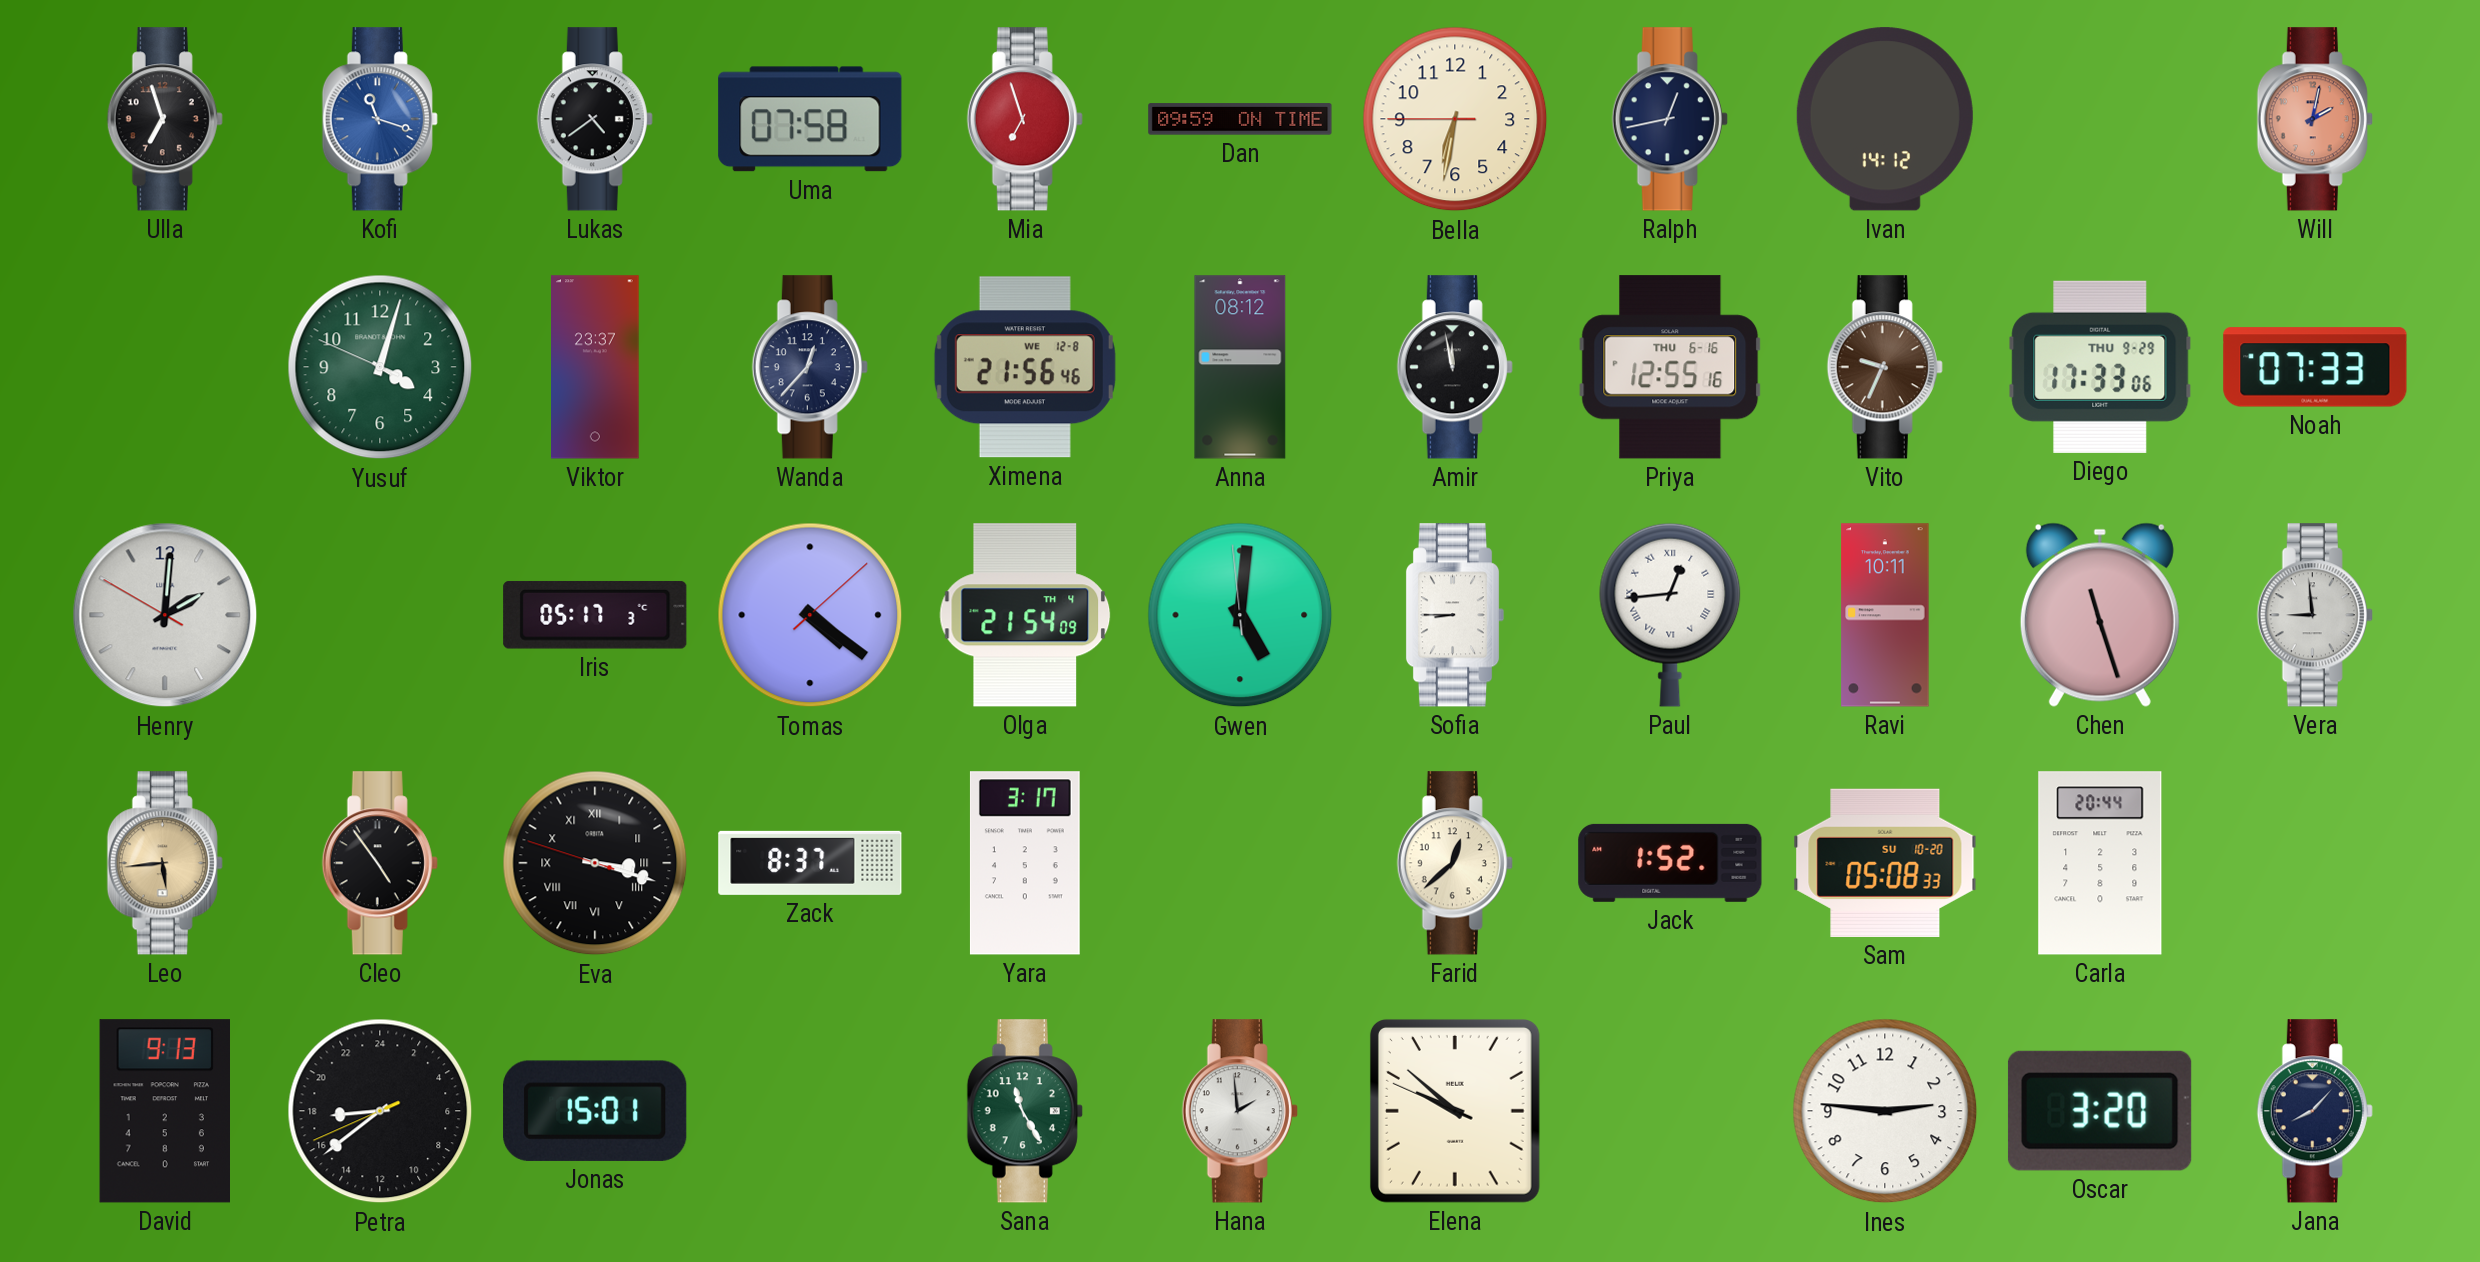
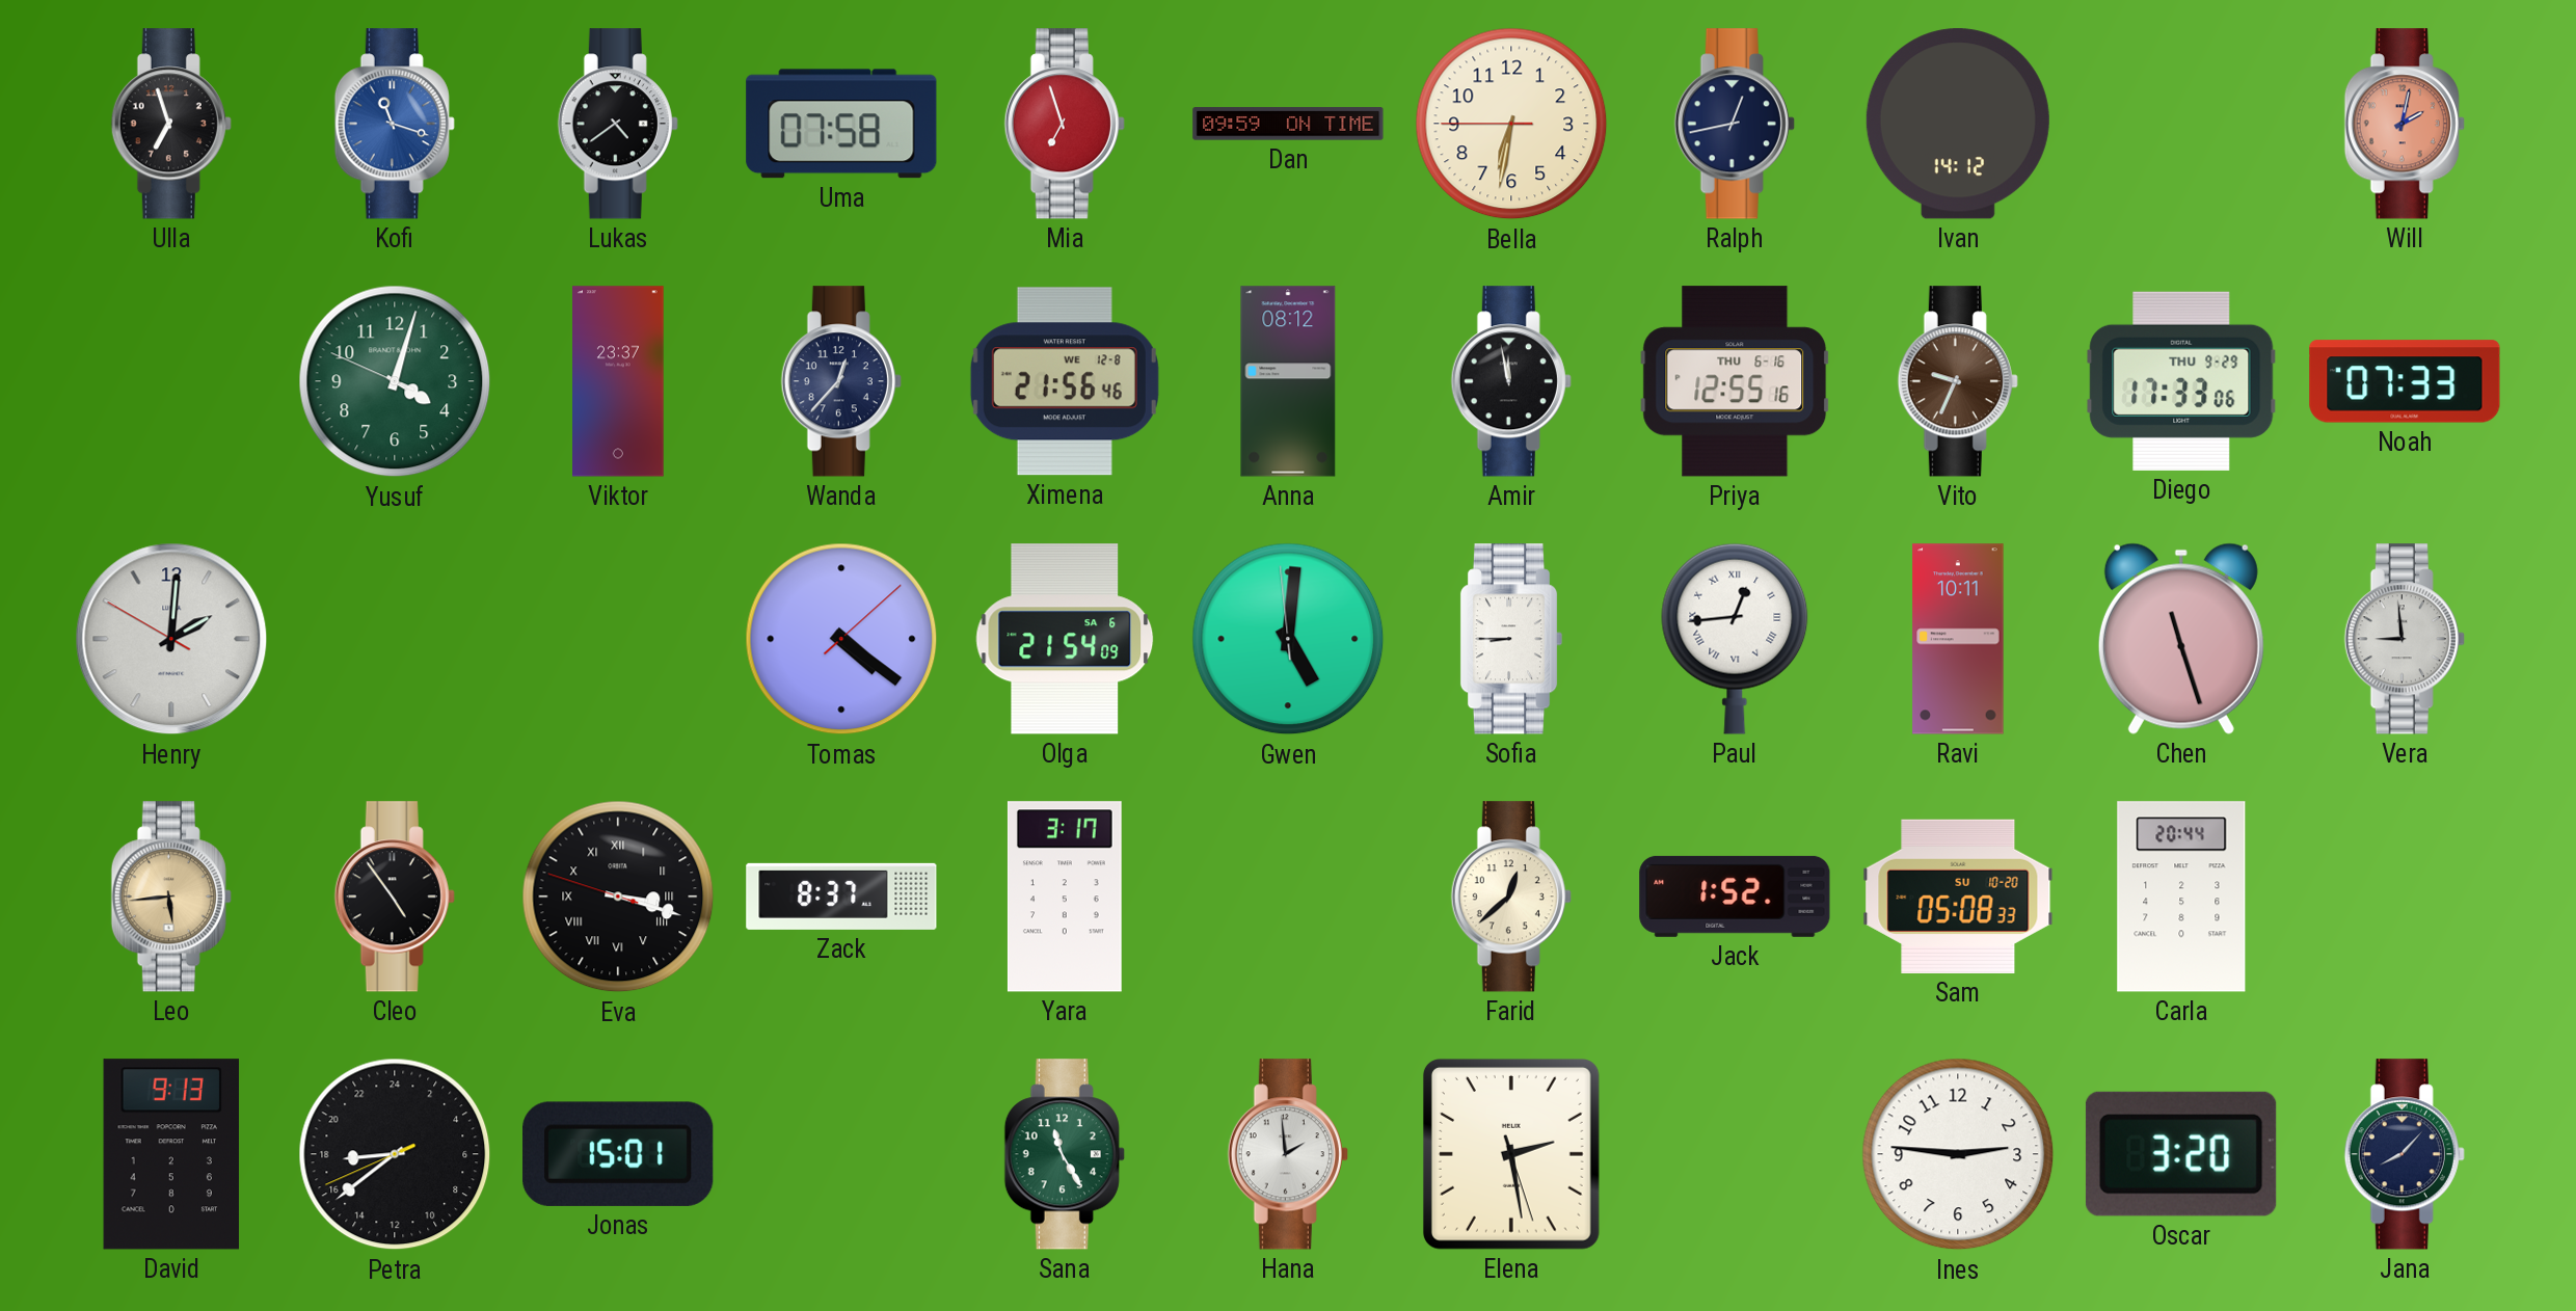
Iris: 05:17 -> none (595, 615)
Olga date: TH 4 -> SA 6 (1065, 639)
Elena: 9:51 -> 2:28 (1511, 1154)
